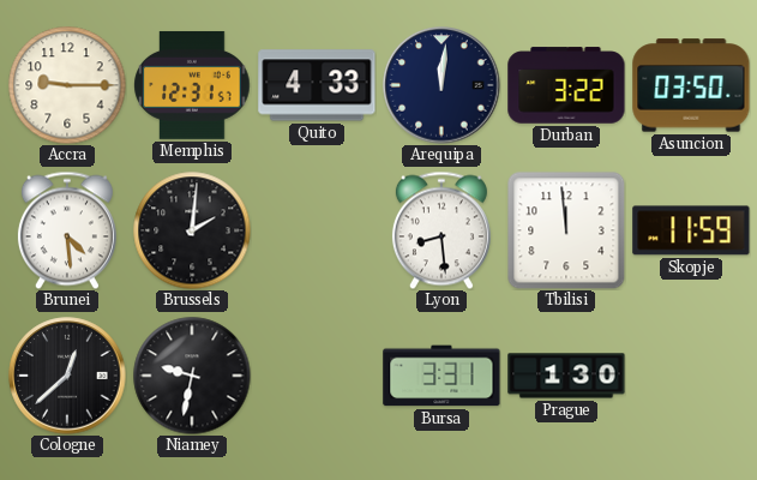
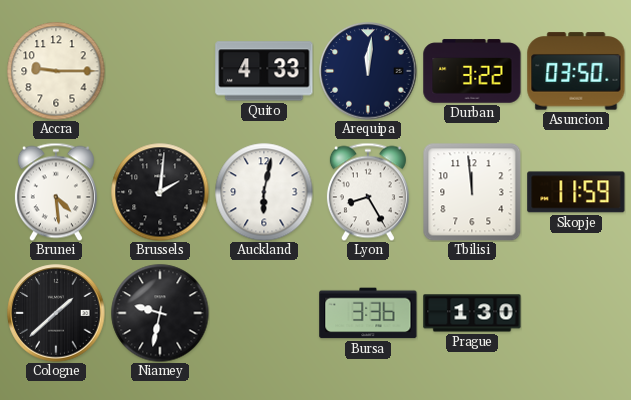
Memphis: 12:31 -> none (192, 85)
Auckland: none -> 6:02 (264, 192)
Lyon: 8:29 -> 8:25 (368, 192)
Cologne: 12:38 -> 1:38 (56, 313)
Bursa: 3:31 -> 3:36 (368, 313)
